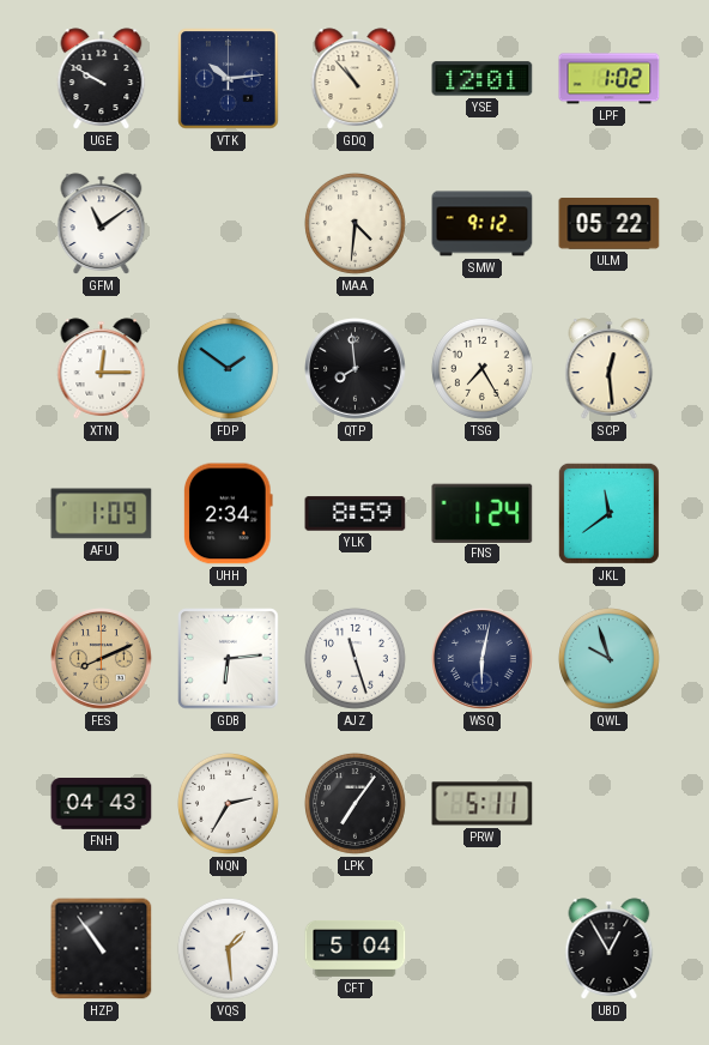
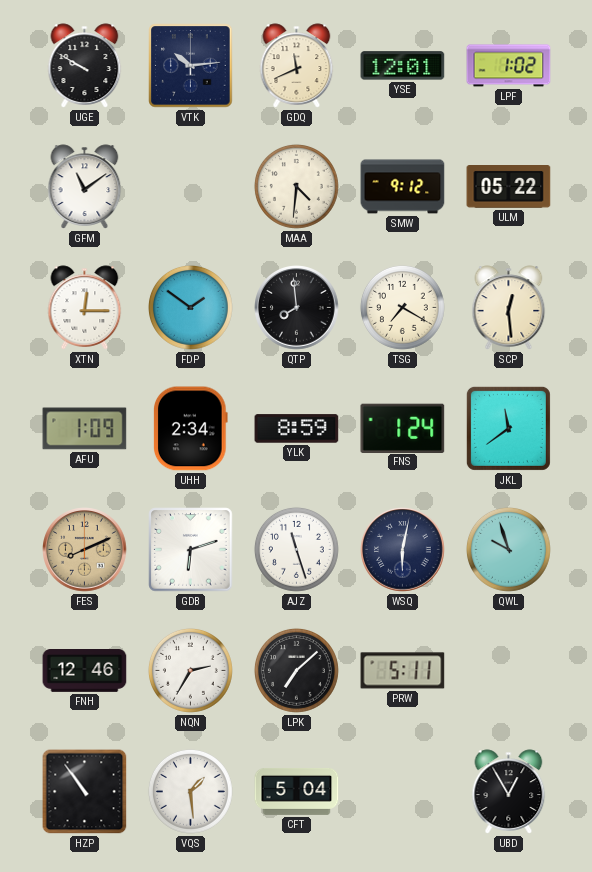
GDQ: 10:53 -> 11:41 (297, 66)
TSG: 7:25 -> 7:20 (402, 307)
GDB: 6:14 -> 6:12 (191, 550)
FNH: 04:43 -> 12:46 (85, 671)
LPK: 7:06 -> 7:08 (296, 670)
